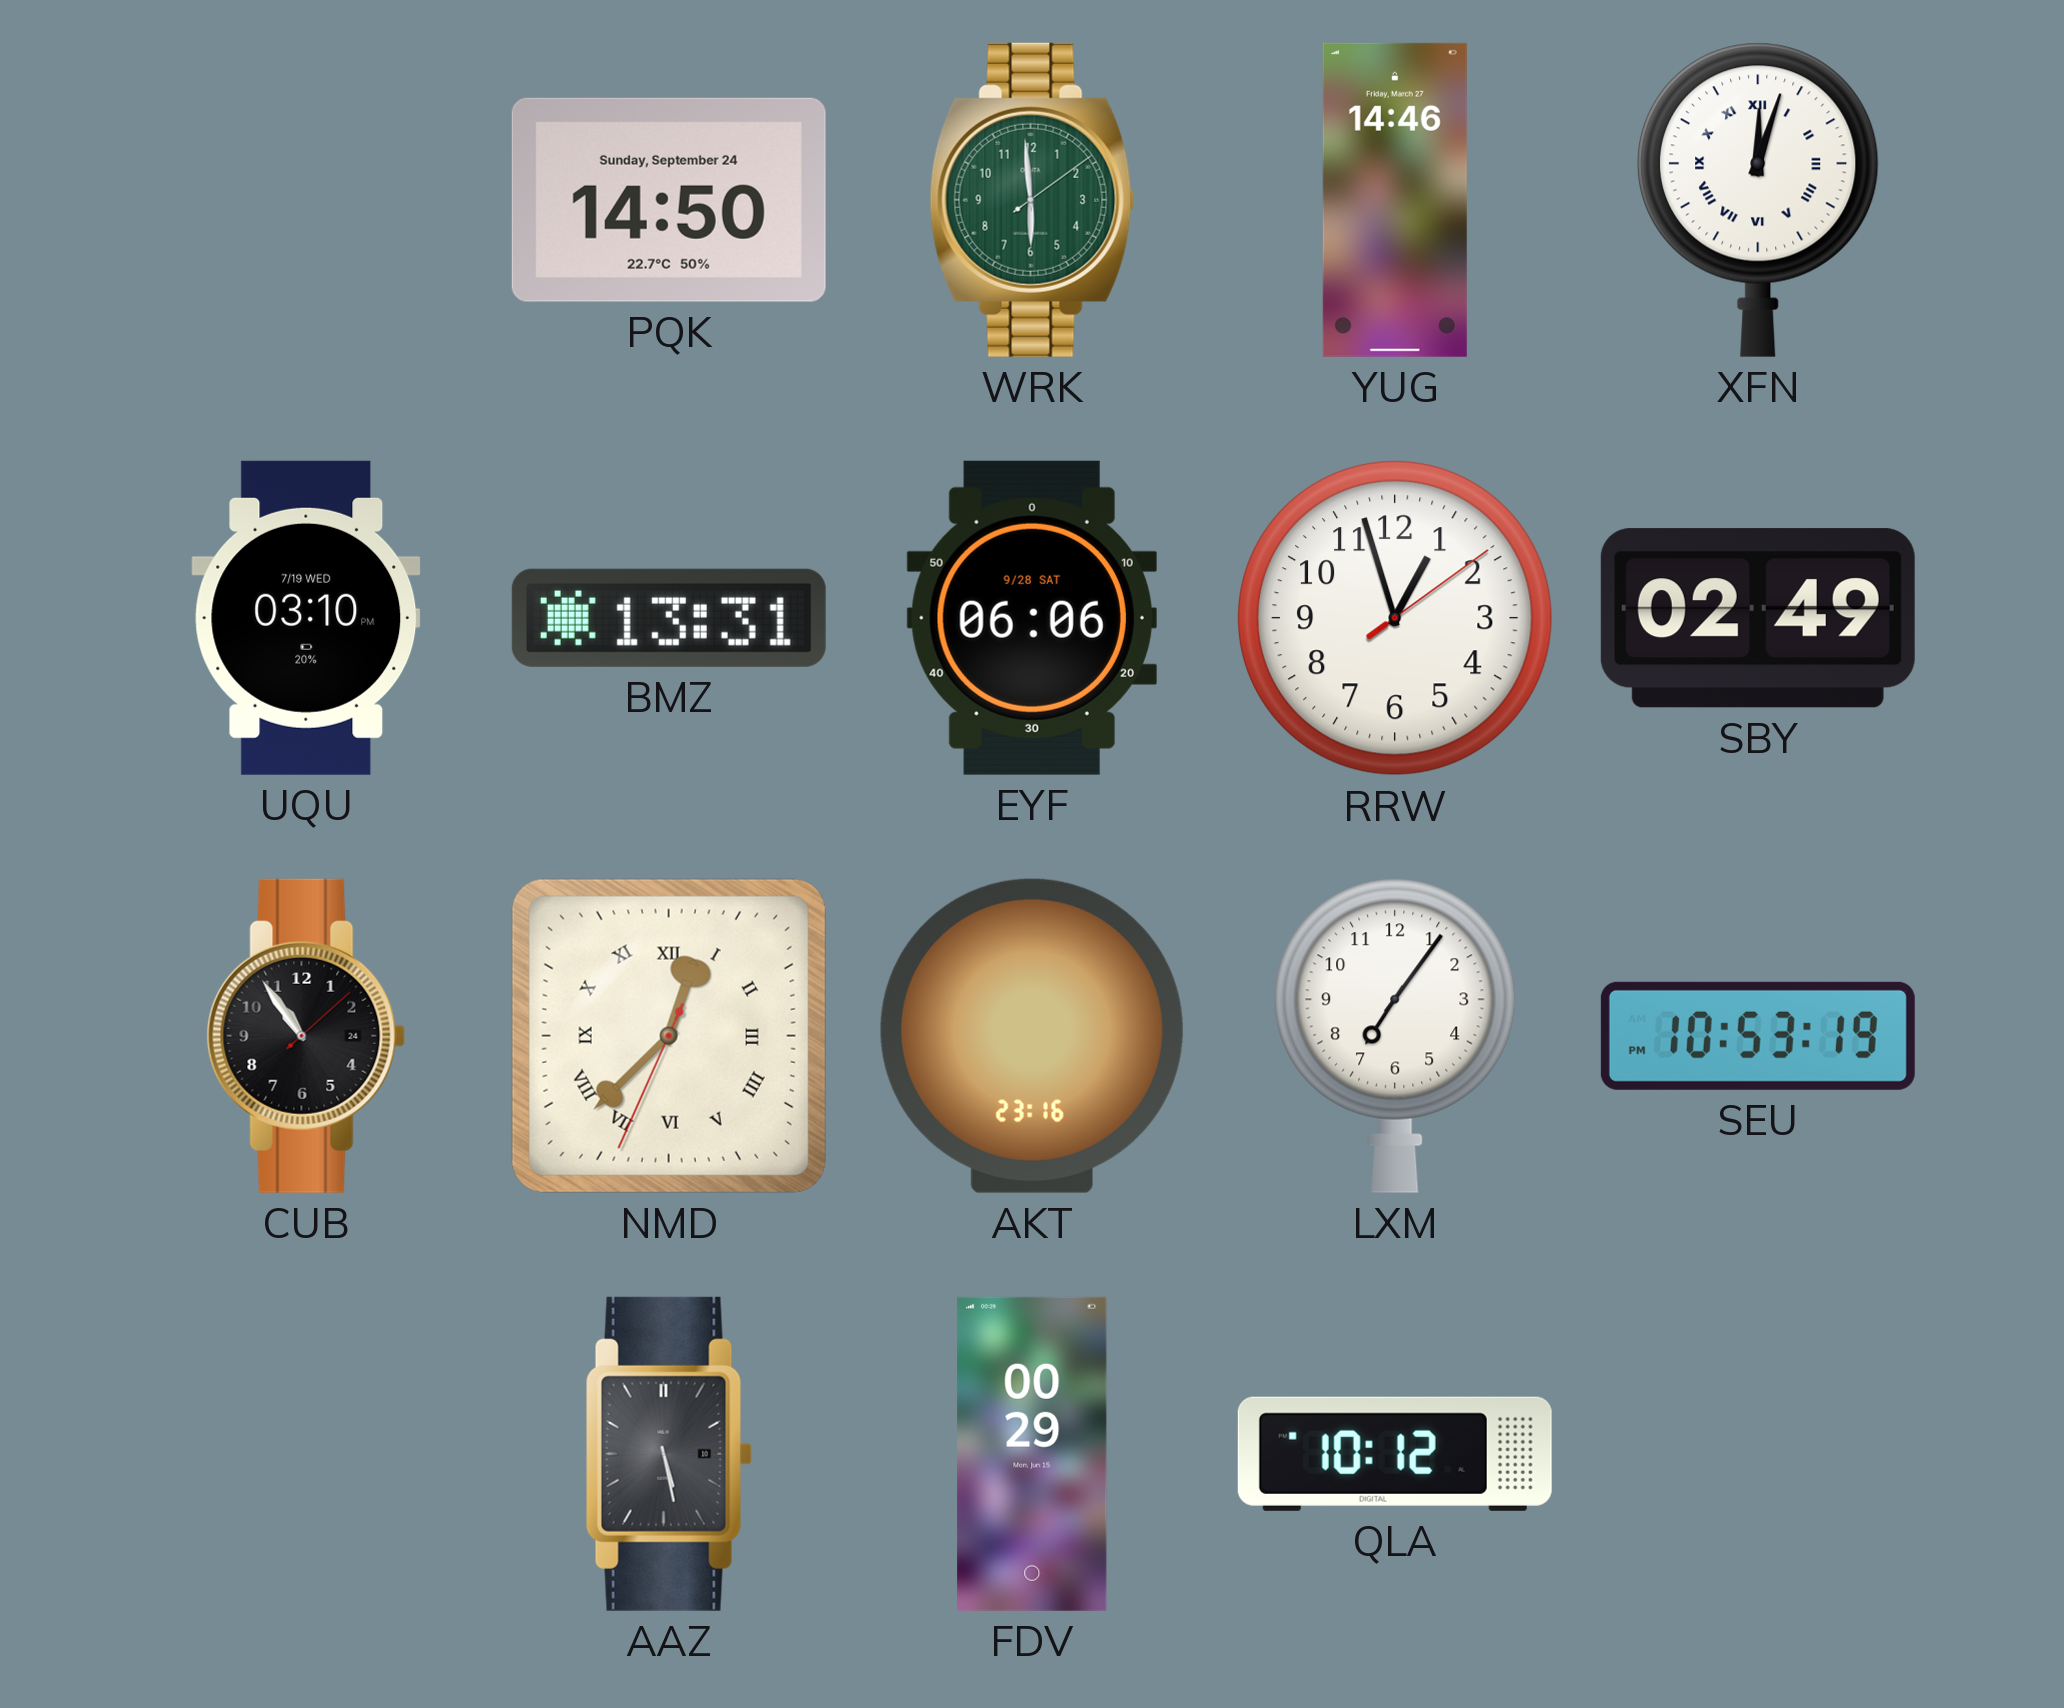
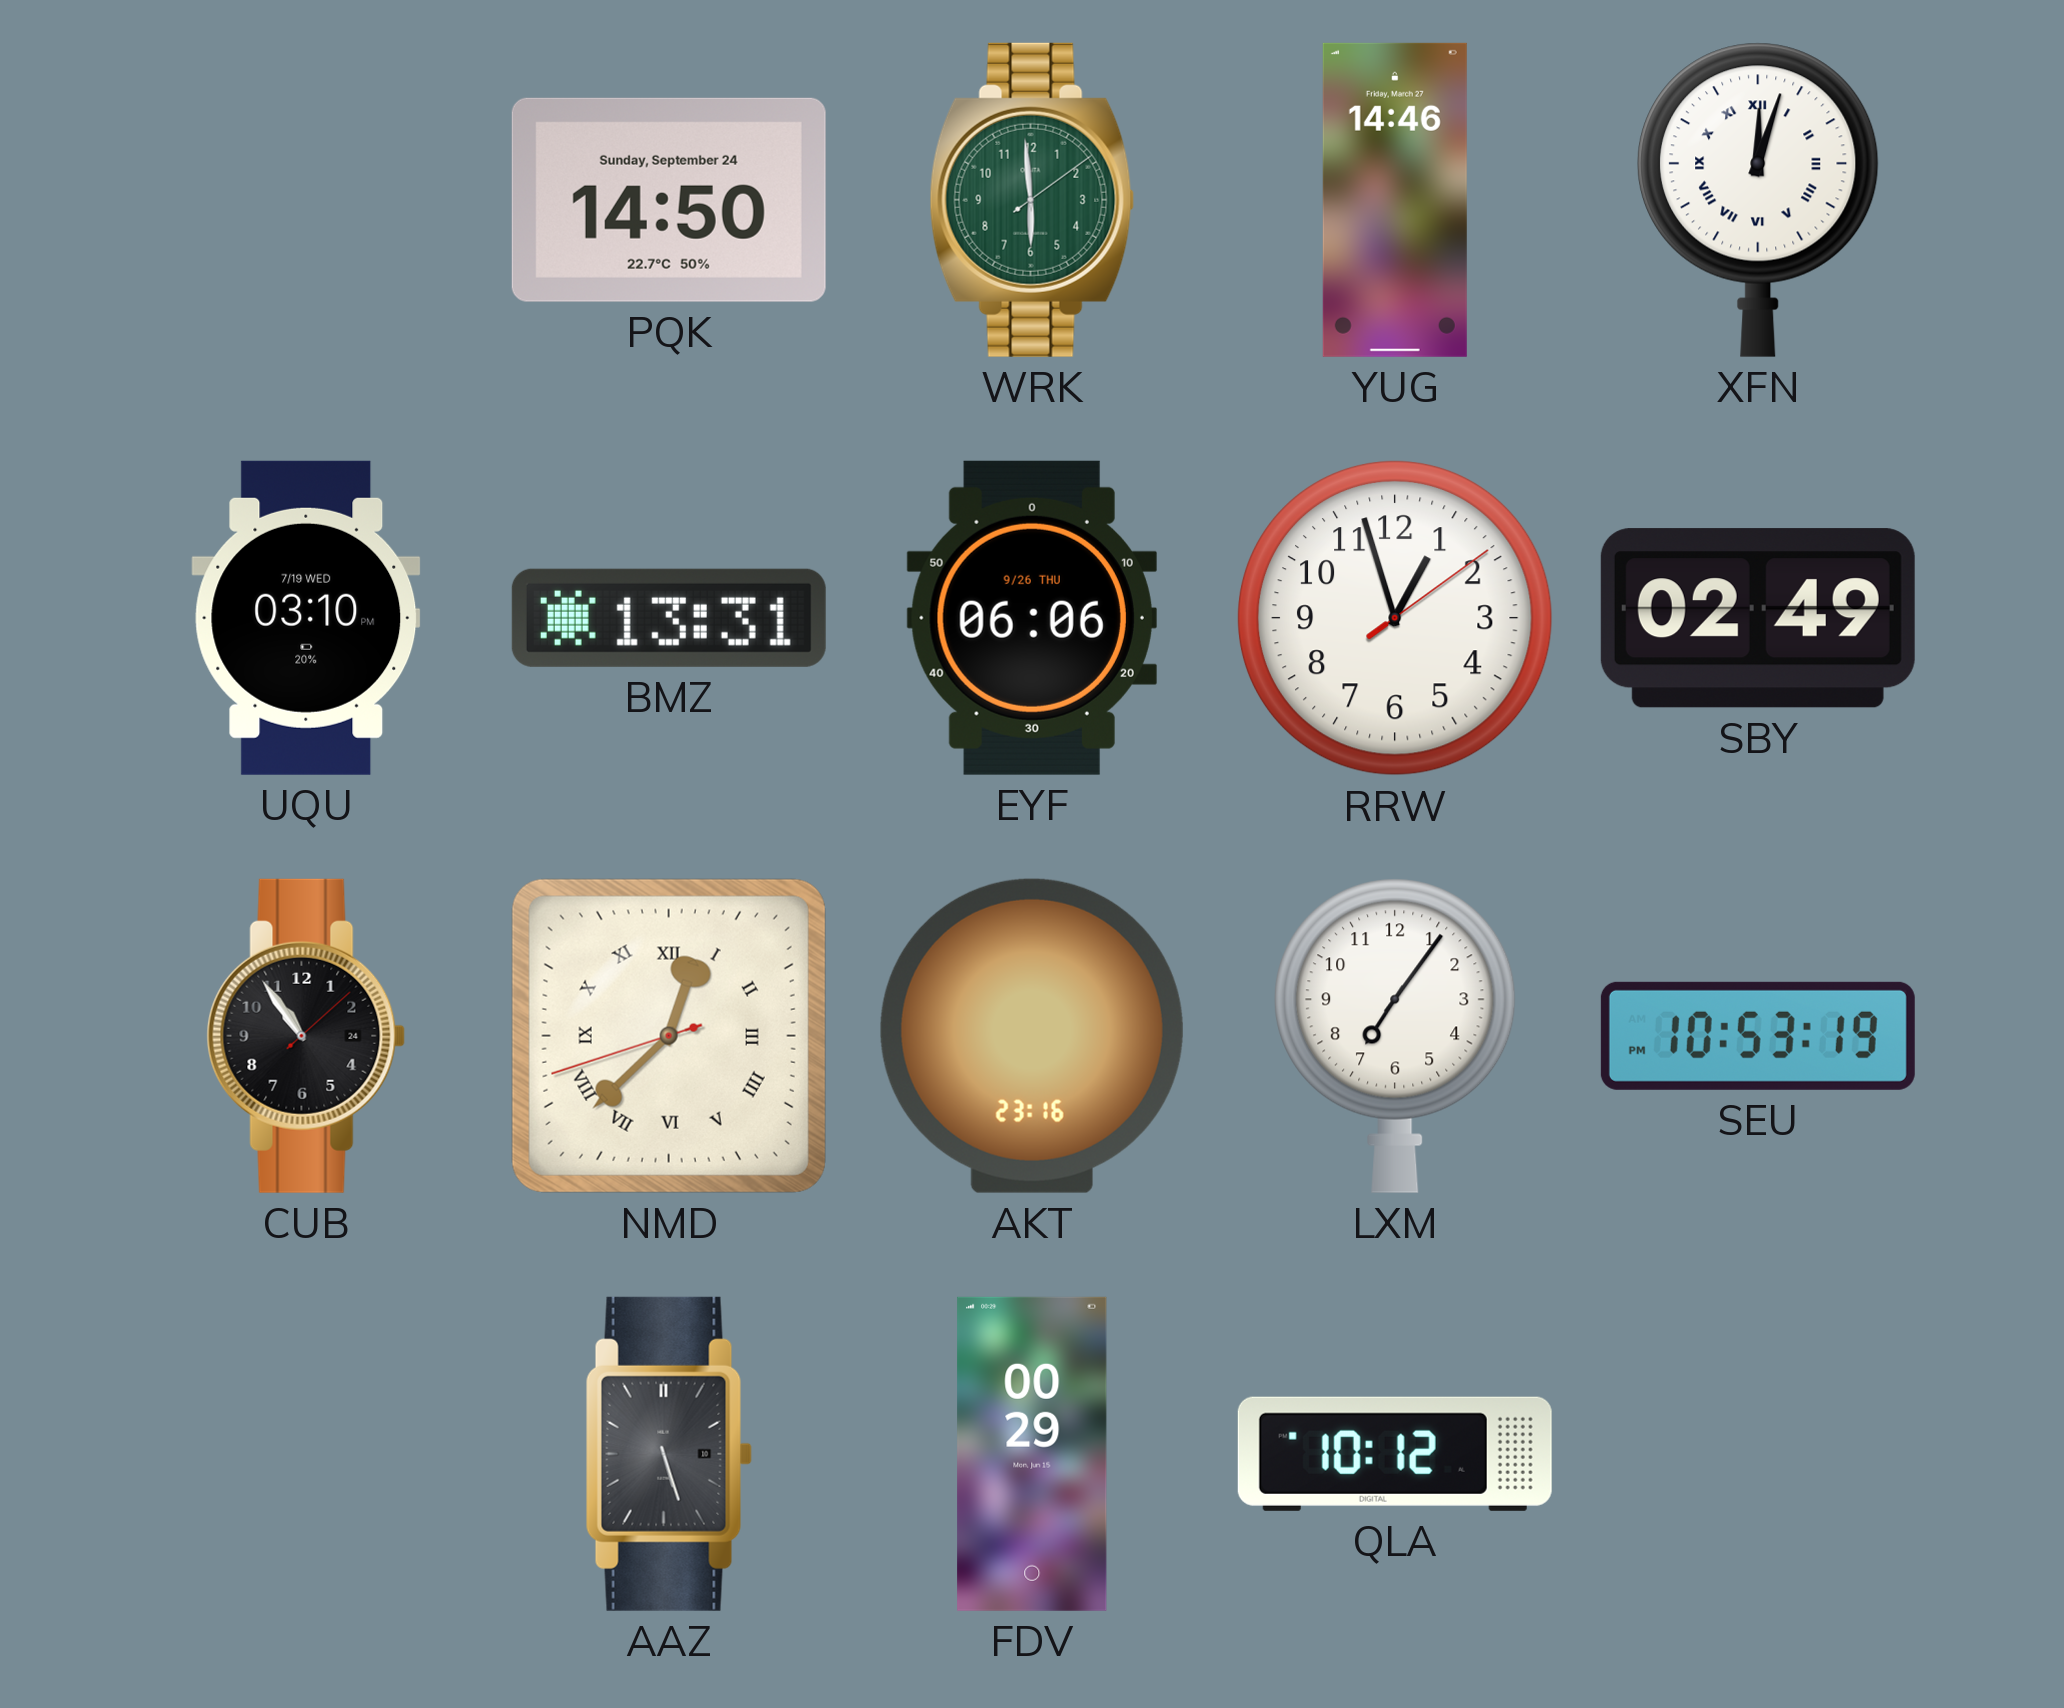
EYF date: 9/28 SAT -> 9/26 THU (1032, 618)
NMD: 12:37:34 -> 12:37:42 (669, 1036)
AAZ: 5:28 -> 5:27 (669, 1454)
